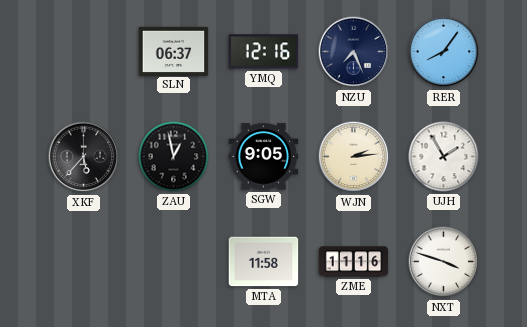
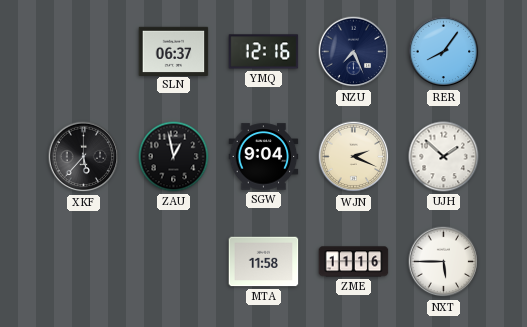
SGW: 9:05 -> 9:04 (264, 157)
WJN: 2:14 -> 2:19 (354, 157)
UJH: 1:55 -> 1:52 (444, 157)
NXT: 3:48 -> 5:45 (444, 262)
